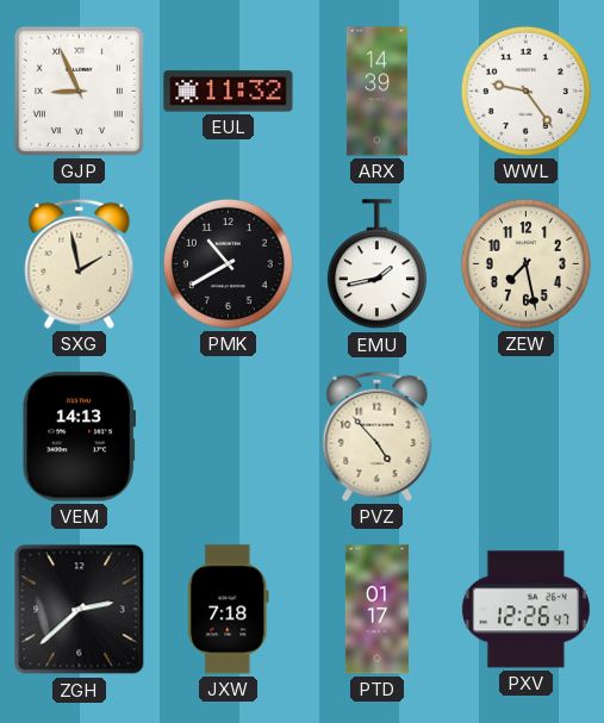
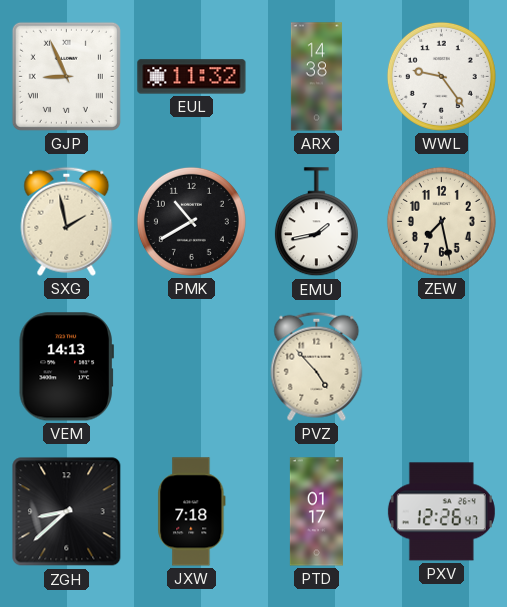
ARX: 14:39 -> 14:38 (316, 77)
ZGH: 2:38 -> 8:38 (67, 512)
